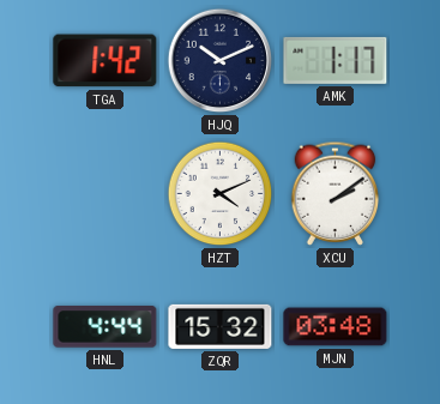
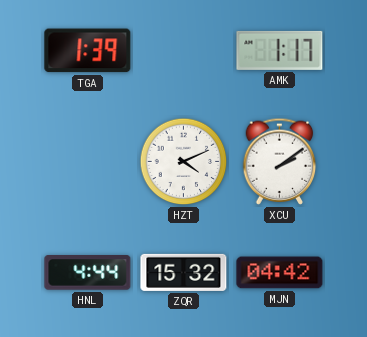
TGA: 1:42 -> 1:39 (88, 51)
HJQ: 10:11 -> none (221, 61)
MJN: 03:48 -> 04:42 (280, 273)
